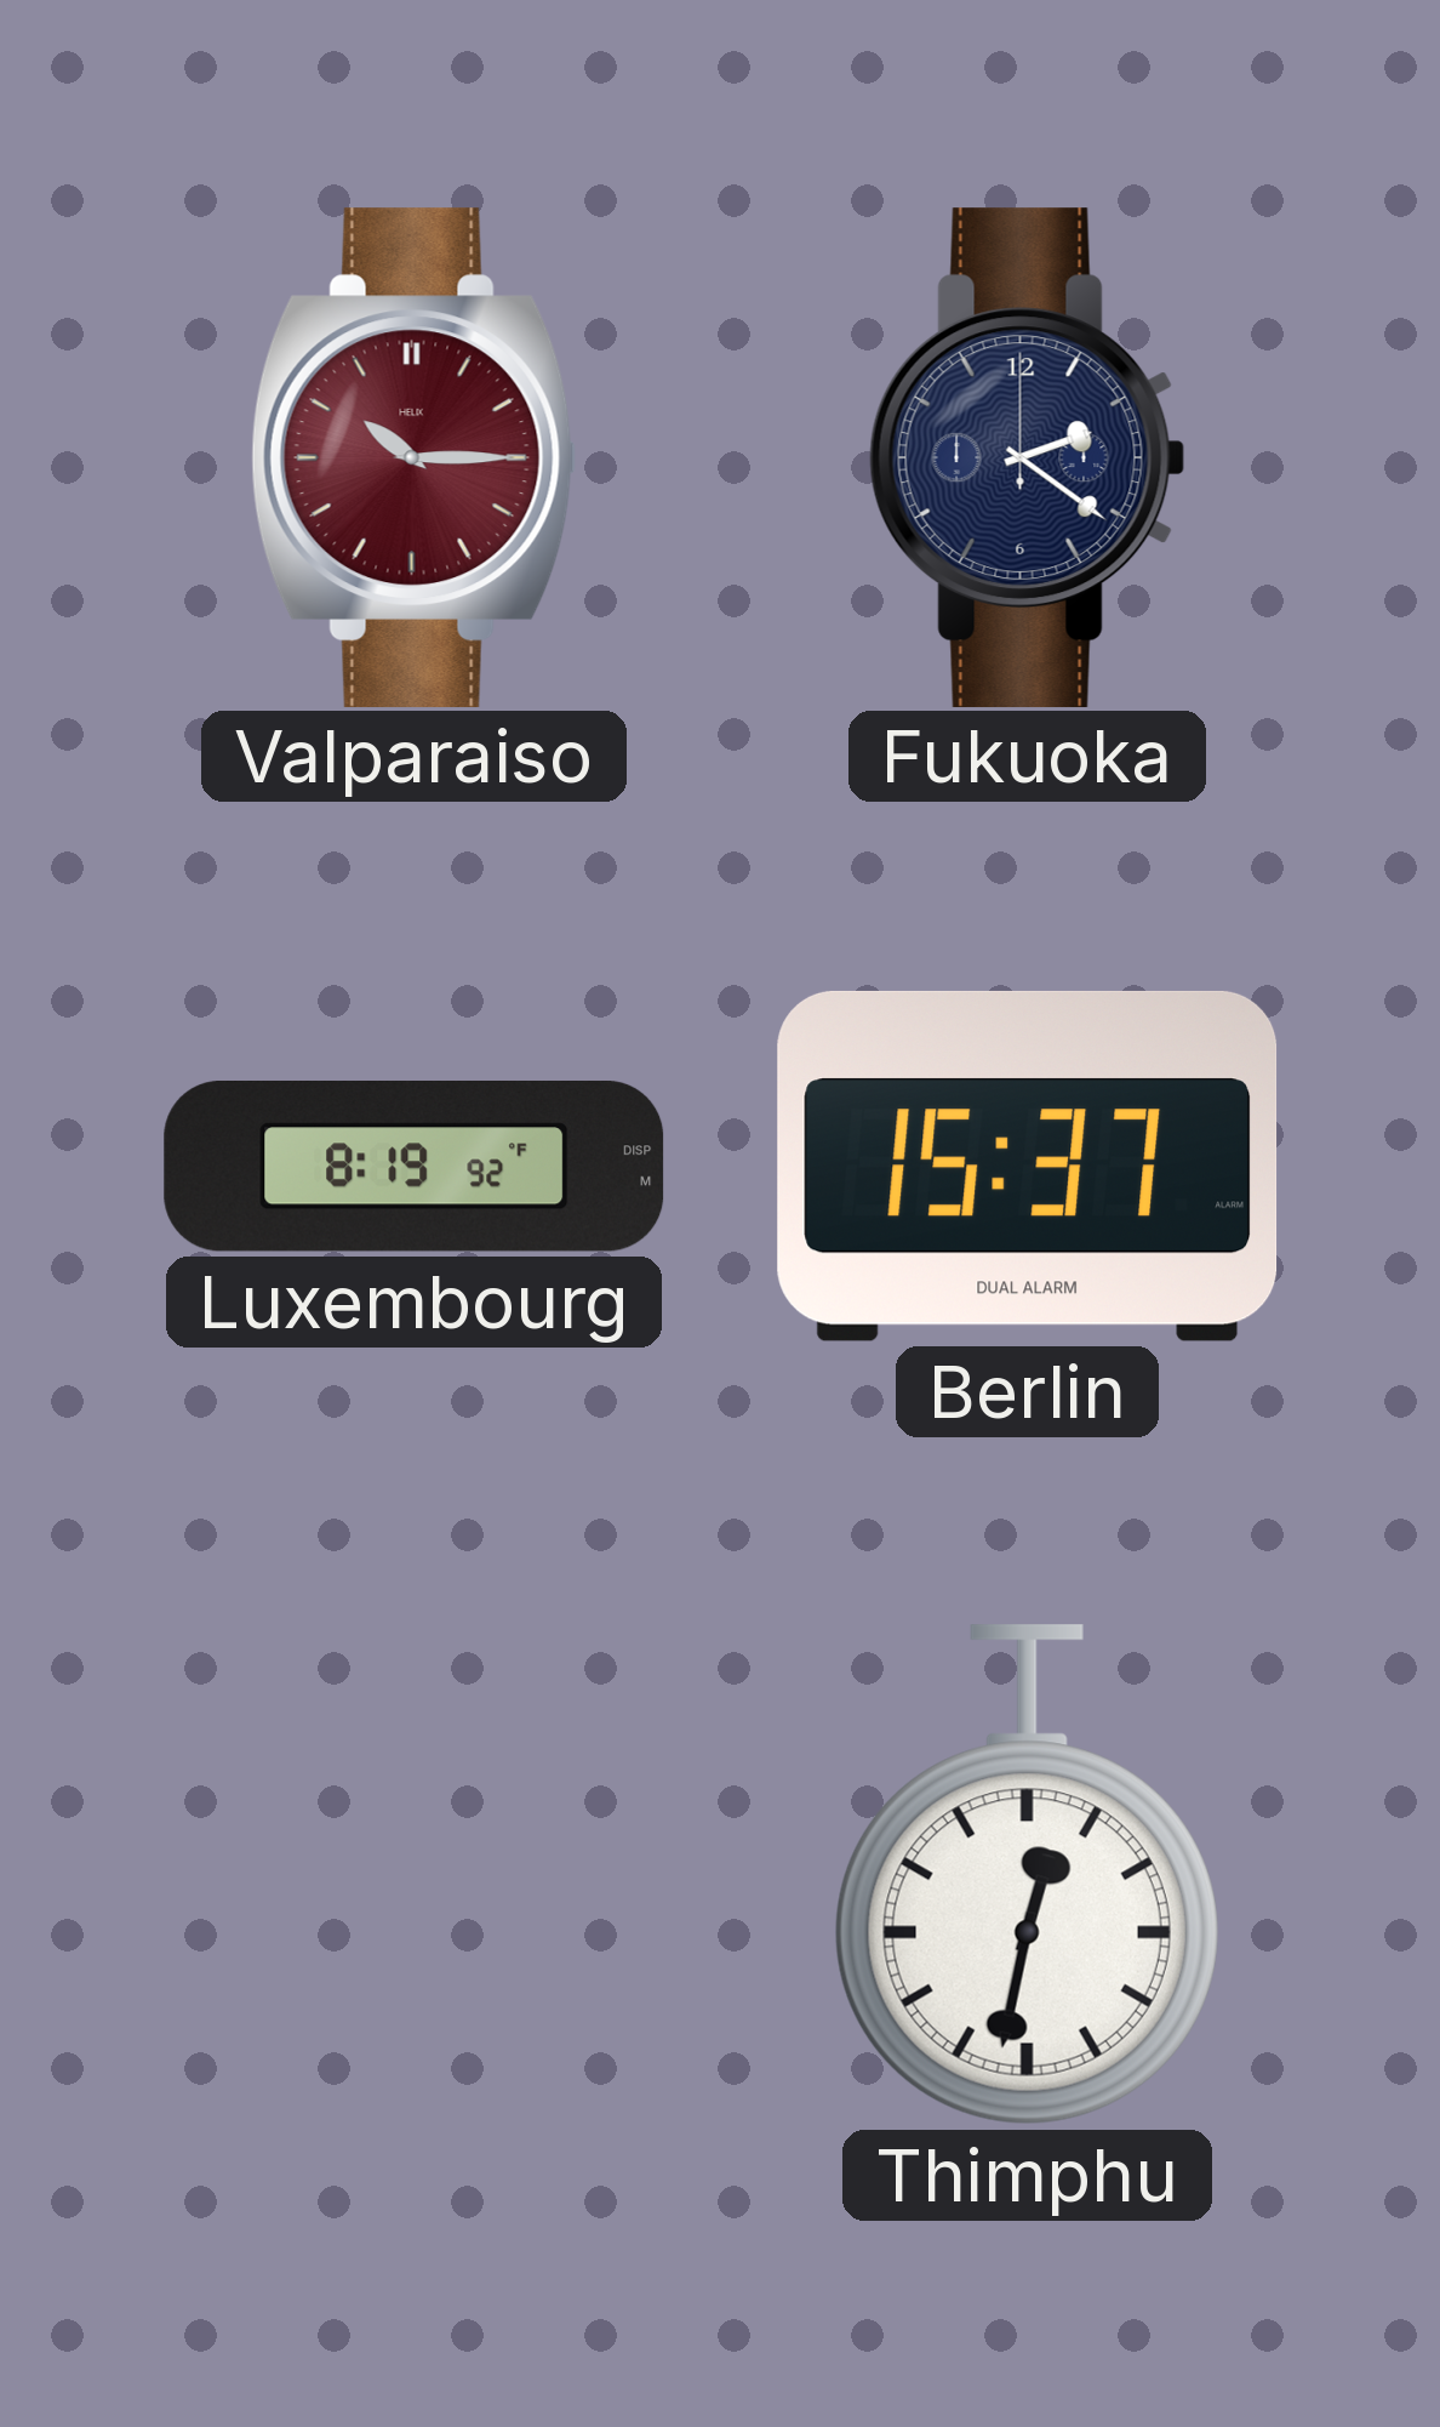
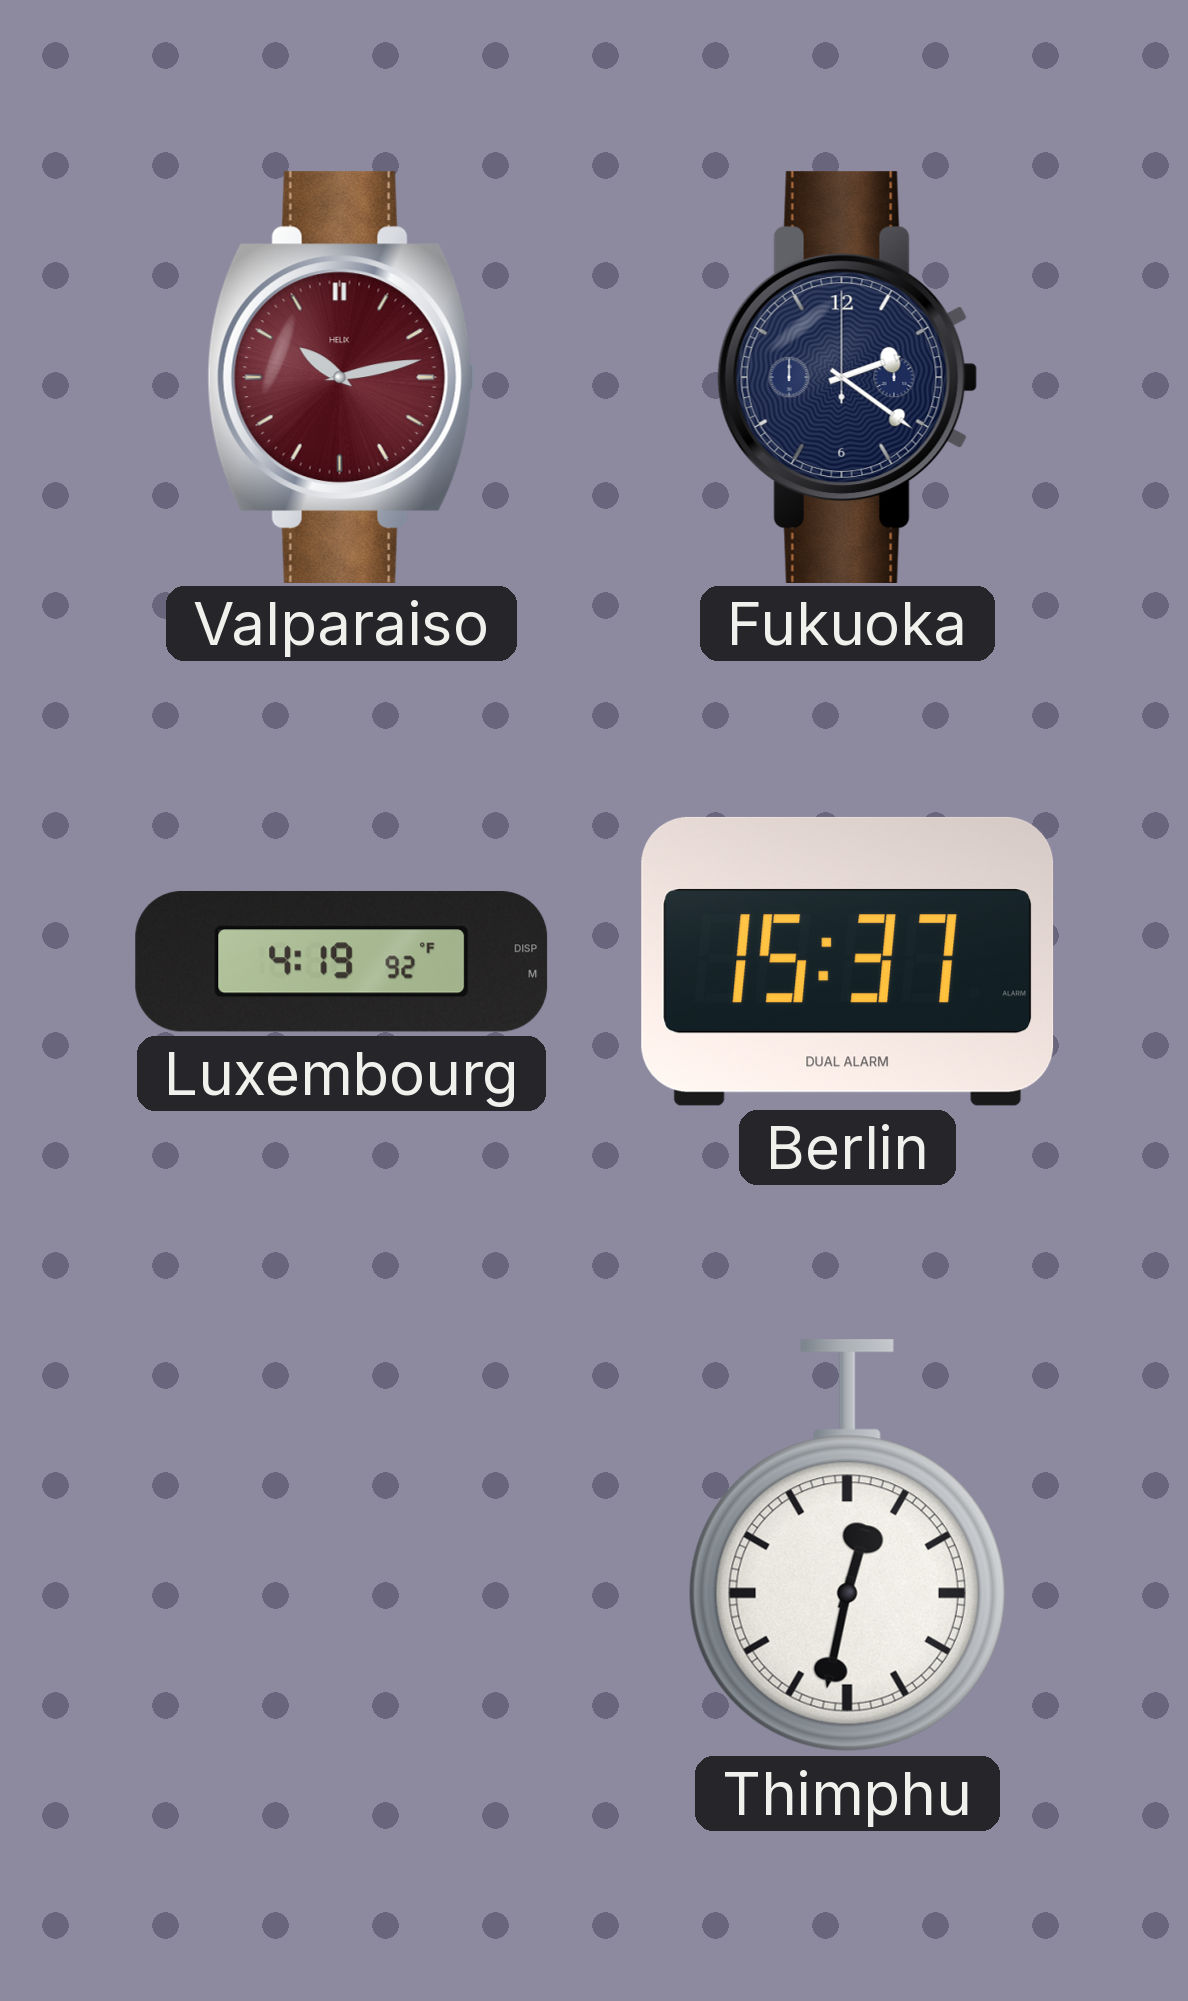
Valparaiso: 10:15 -> 10:13 (342, 377)
Luxembourg: 8:19 -> 4:19 (342, 961)
